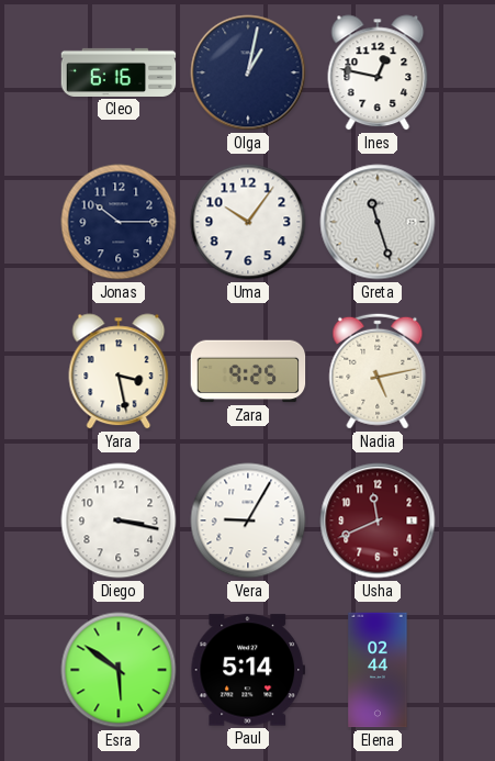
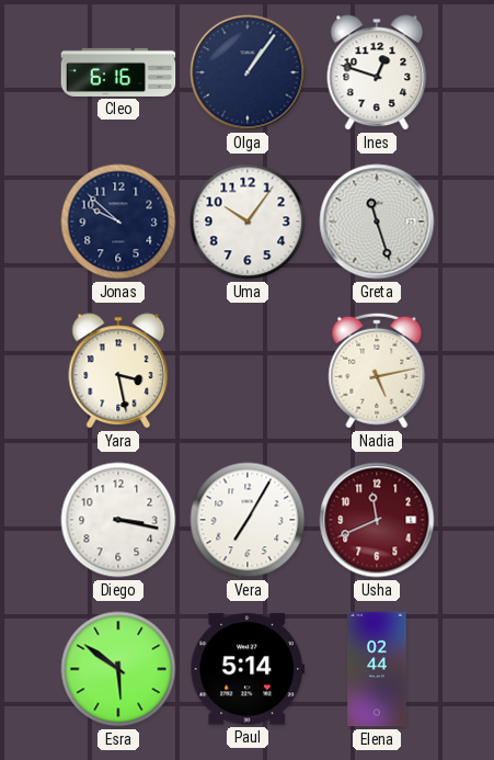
Olga: 1:02 -> 1:06 (248, 72)
Ines: 12:47 -> 12:48 (377, 72)
Jonas: 10:15 -> 9:52 (118, 222)
Zara: 9:25 -> none (248, 371)
Vera: 9:05 -> 7:05 (248, 520)
